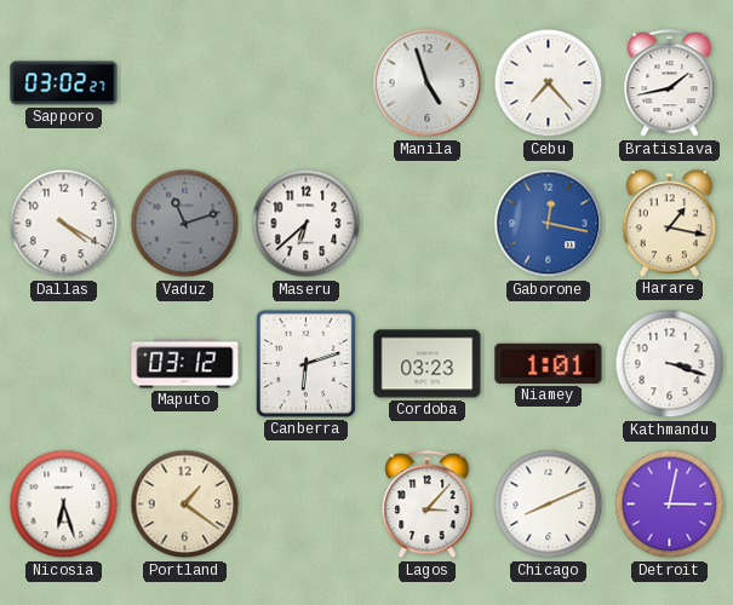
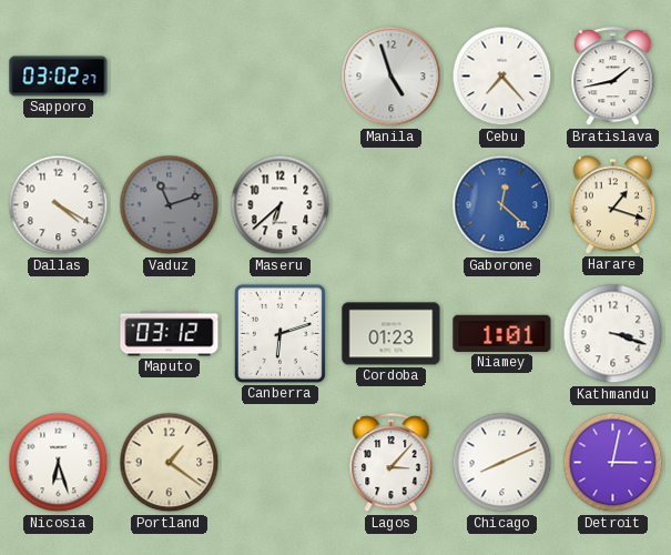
Gaborone: 12:17 -> 12:22 (502, 205)
Harare: 1:17 -> 1:18 (613, 205)
Cordoba: 03:23 -> 01:23 (392, 334)
